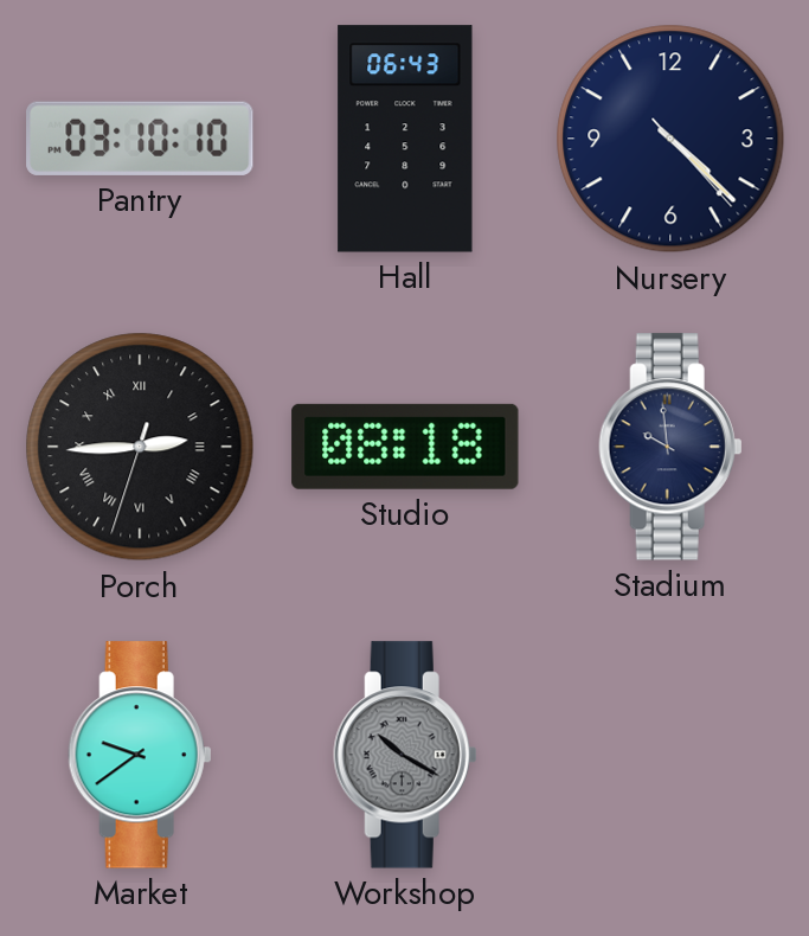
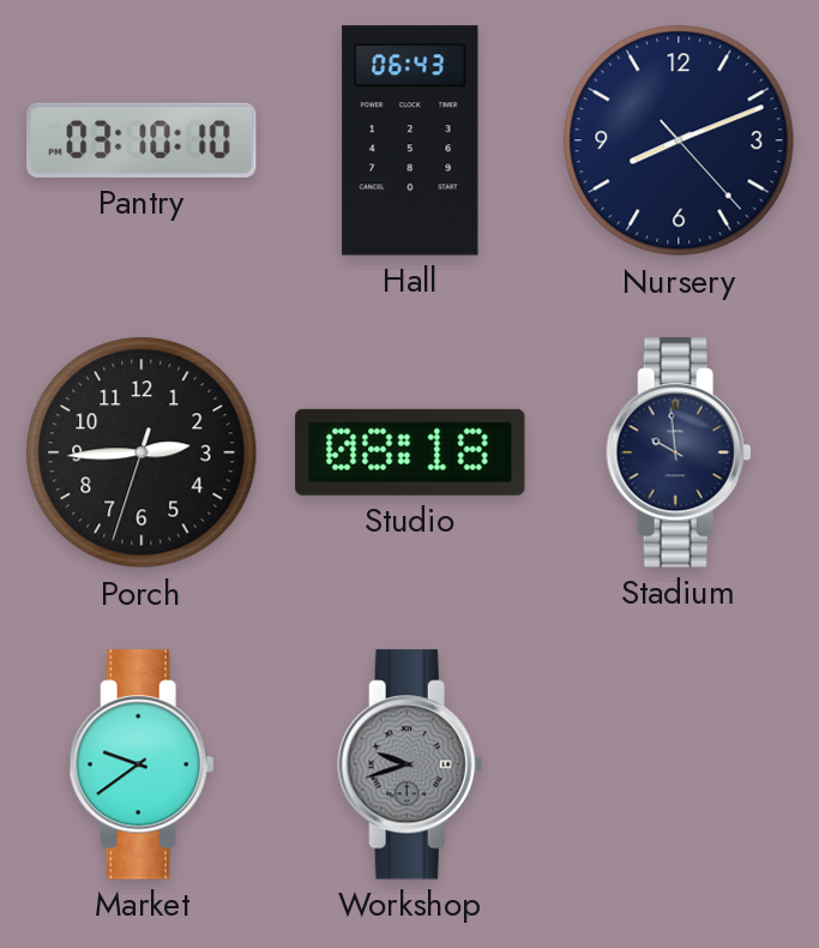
Nursery: 4:22 -> 8:11 (679, 140)
Porch numerals: Roman -> Arabic (141, 452)
Workshop: 10:20 -> 9:42 (410, 764)
